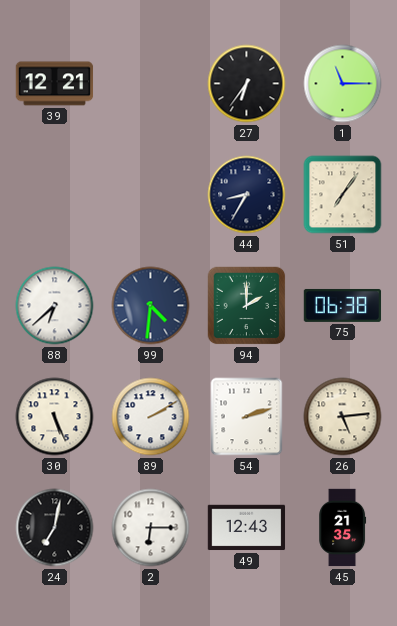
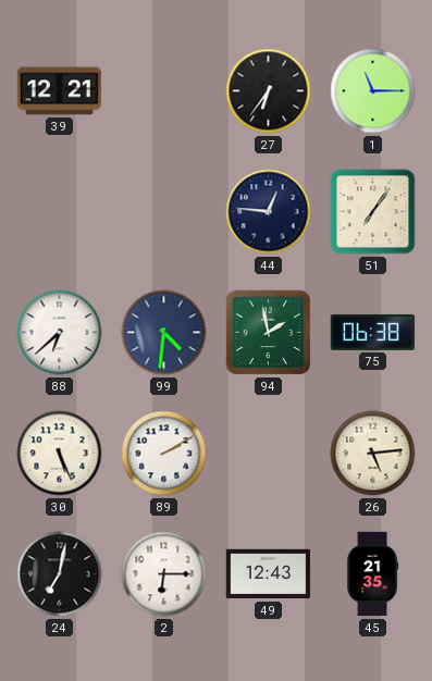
44: 8:35 -> 12:46 (269, 212)
94: 2:00 -> 1:58 (269, 333)
54: 2:12 -> none (247, 417)
